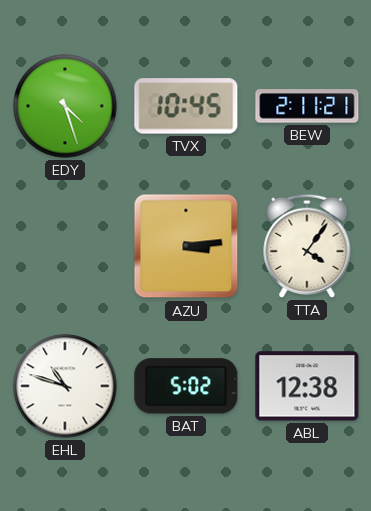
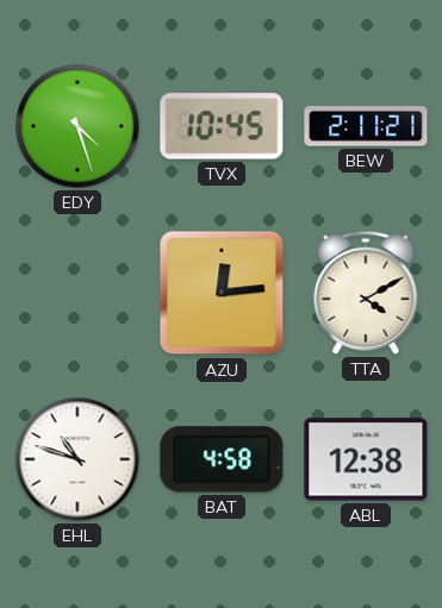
AZU: 3:14 -> 12:14 (222, 293)
TTA: 4:06 -> 4:10 (366, 293)
BAT: 5:02 -> 4:58 (222, 459)
